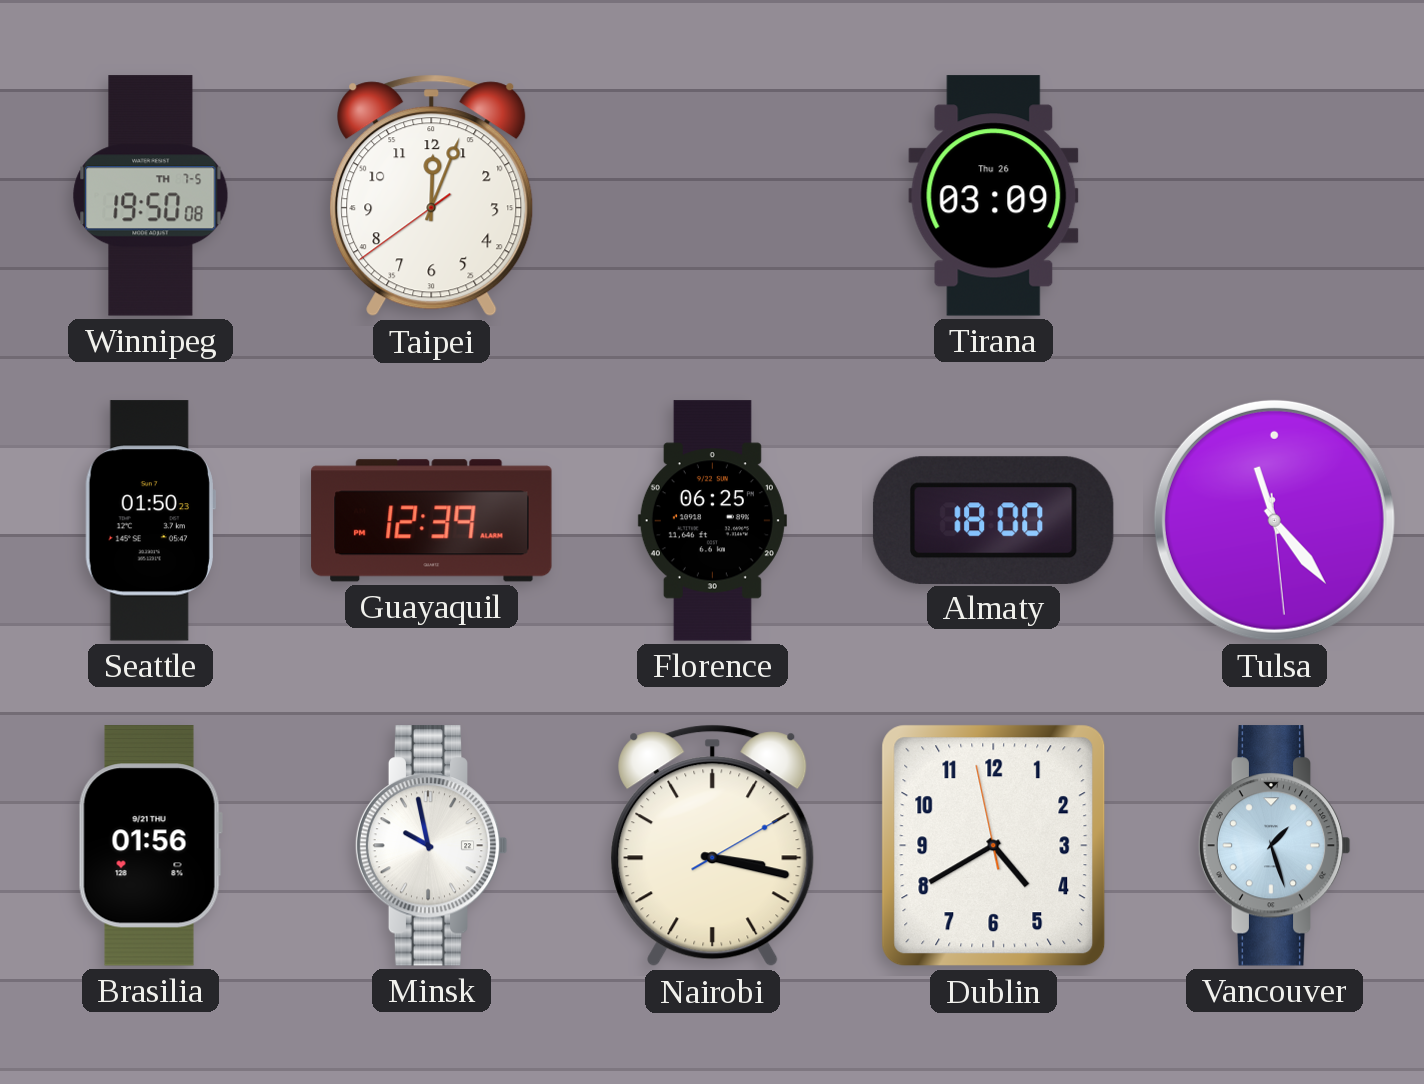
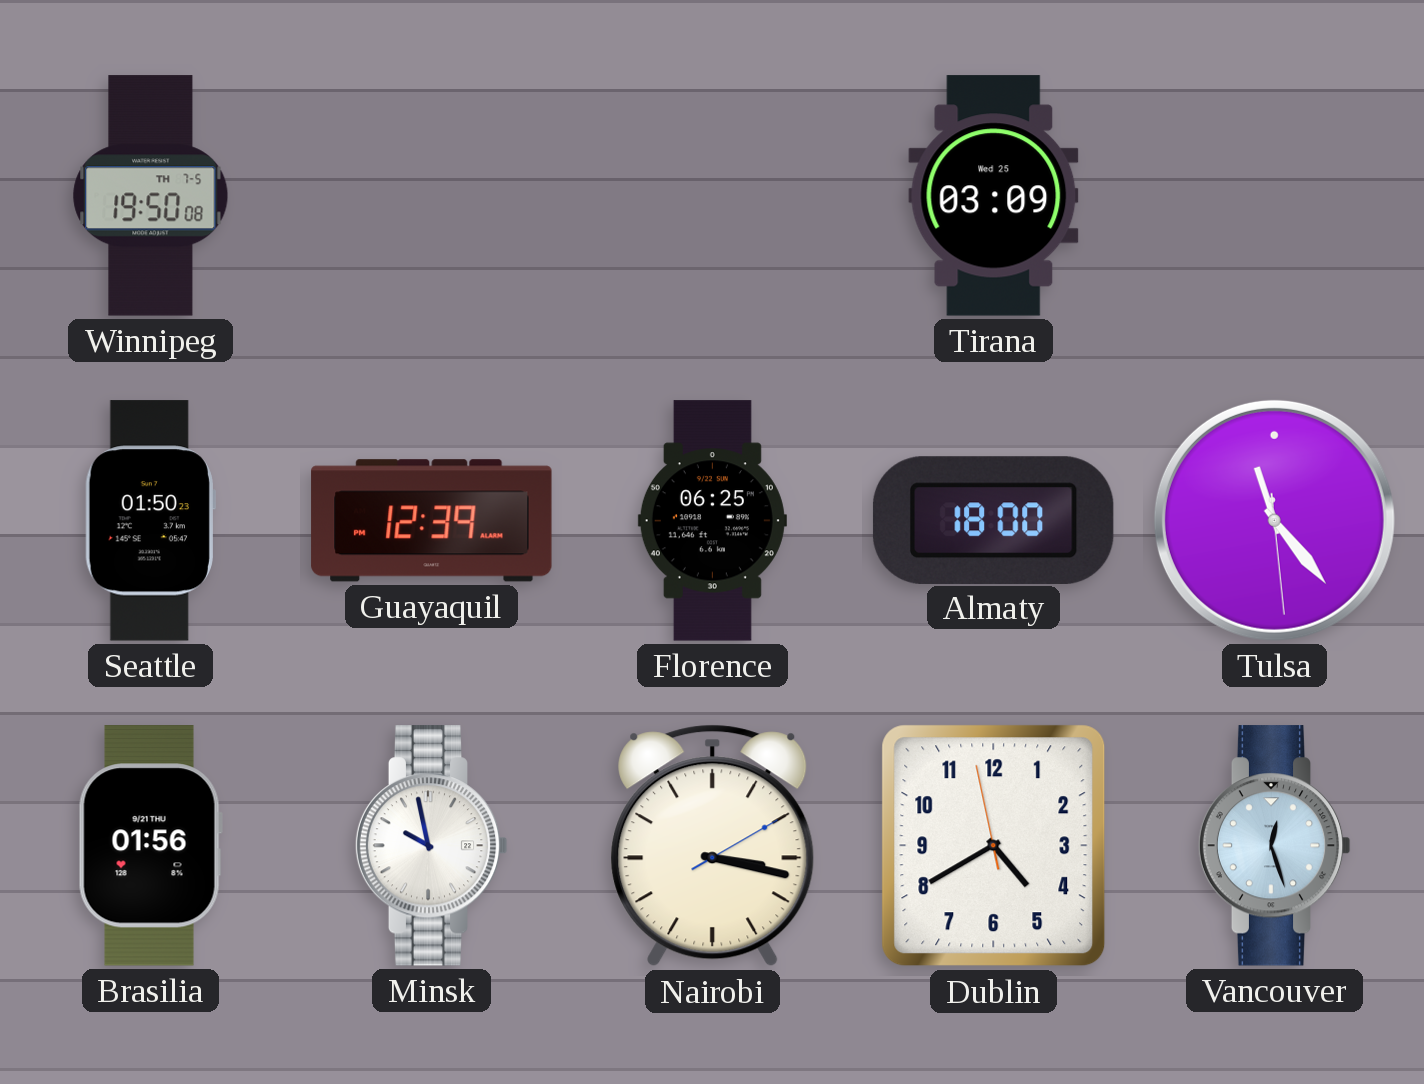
Taipei: 12:03 -> none (432, 196)
Tirana date: Thu 26 -> Wed 25 (994, 196)
Vancouver: 1:27 -> 12:27 (1274, 846)
